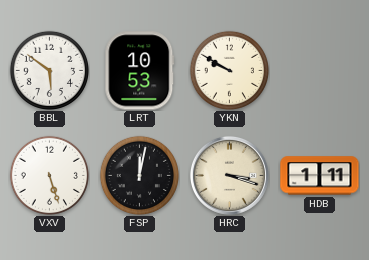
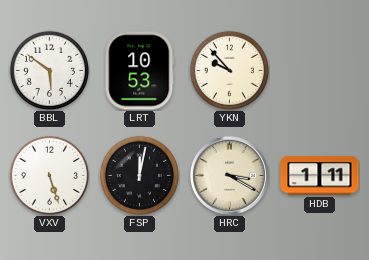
YKN: 9:50 -> 9:53 (229, 70)
HRC: 3:18 -> 3:20 (229, 175)
